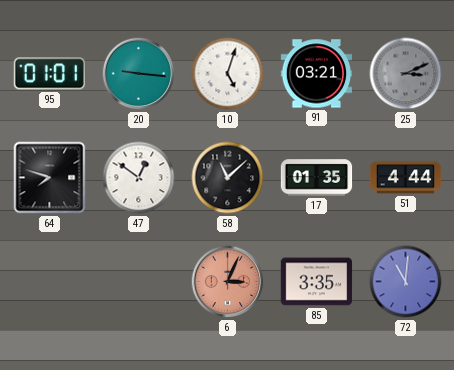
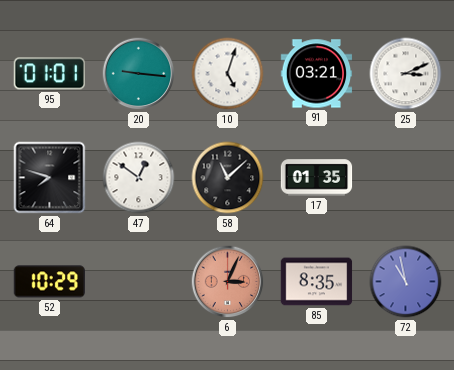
25 dial: grey -> white (406, 74)
51: 4:44 -> none (406, 178)
52: none -> 10:29 (49, 282)
85: 3:35 -> 8:35 (317, 282)
72: 11:01 -> 10:58 (406, 282)
